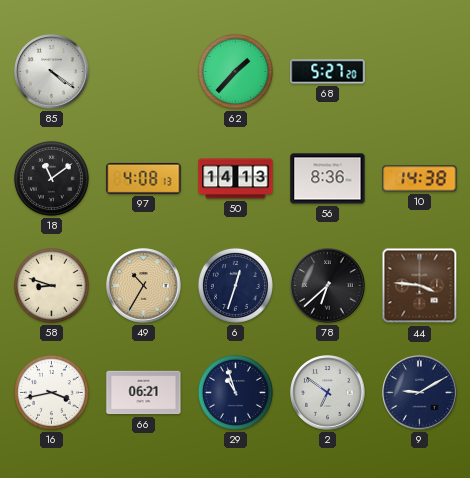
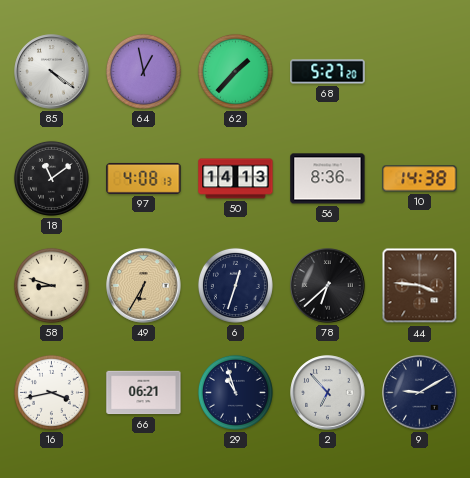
64: none -> 12:58 (143, 71)
49: 10:35 -> 6:35 (144, 286)
2: 6:51 -> 6:53 (328, 393)
